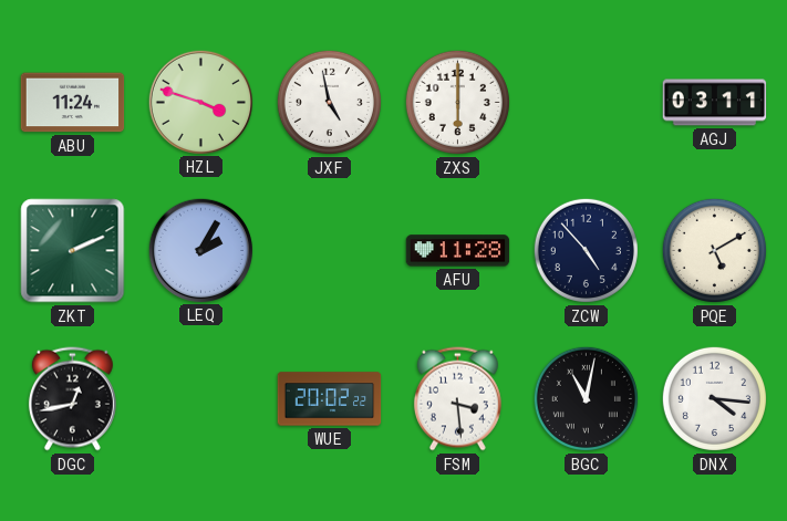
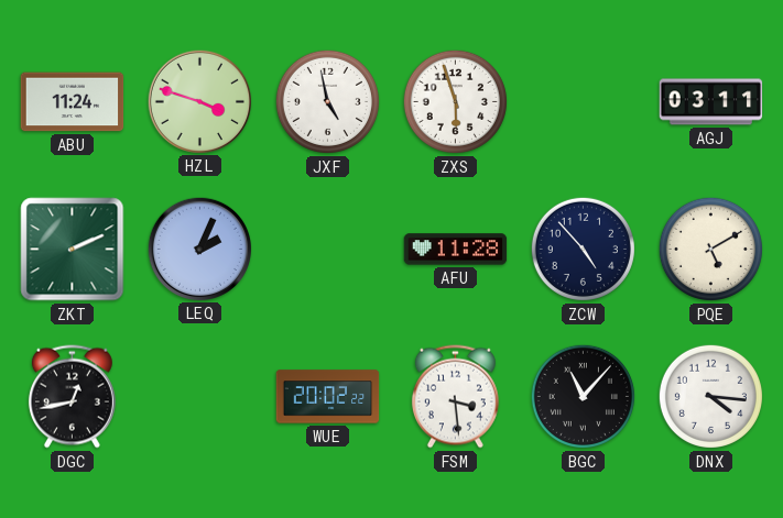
ZXS: 6:00 -> 5:57 (455, 101)
LEQ: 2:05 -> 2:04 (199, 249)
BGC: 11:02 -> 11:07 (583, 396)
